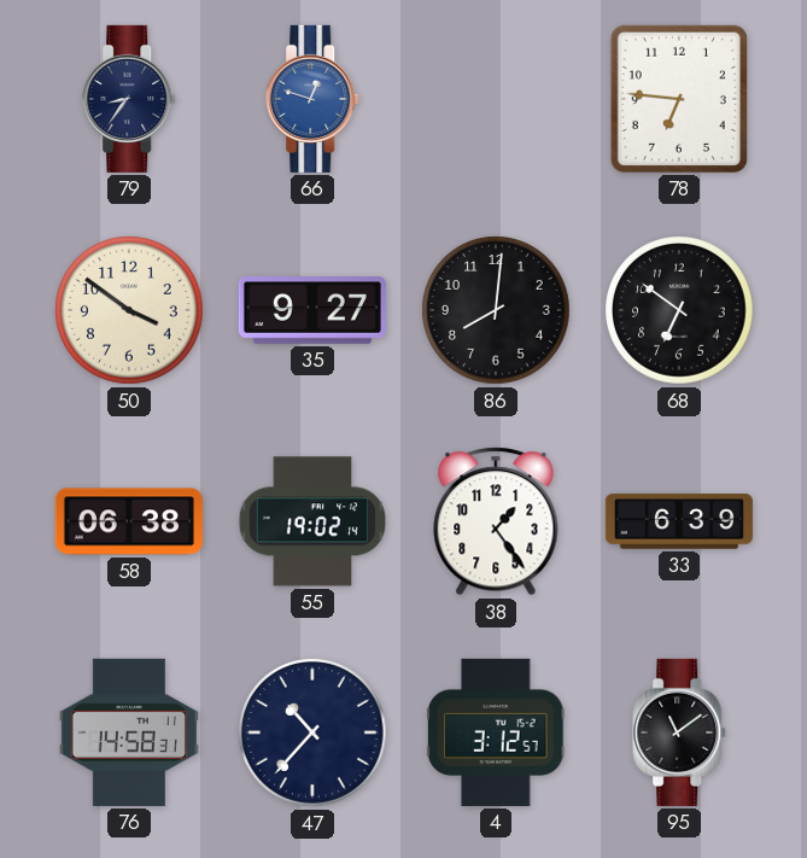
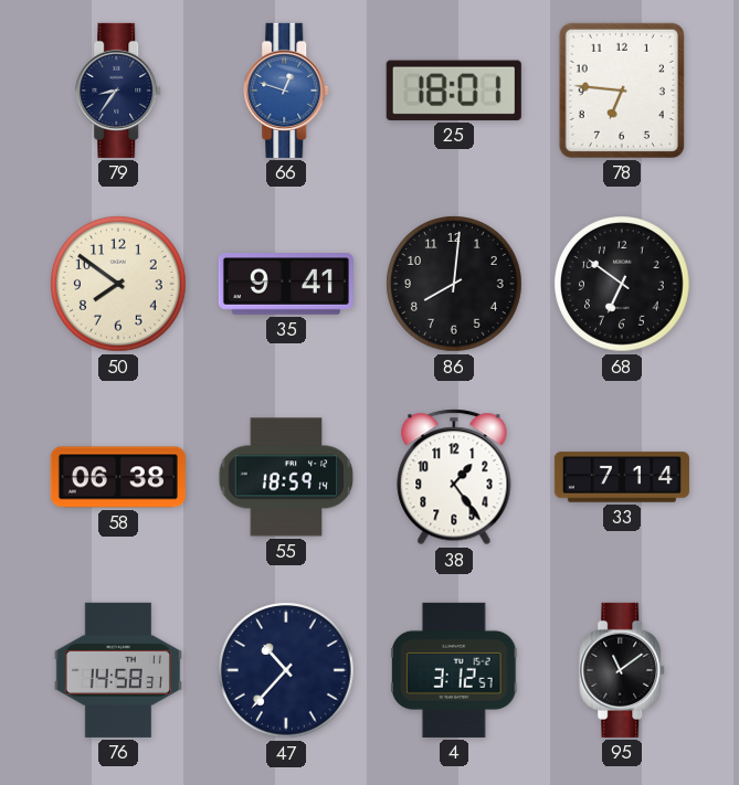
25: none -> 18:01 (454, 91)
50: 3:51 -> 7:51 (118, 284)
35: 9:27 -> 9:41 (286, 285)
55: 19:02 -> 18:59 (286, 477)
33: 6:39 -> 7:14 (622, 477)
